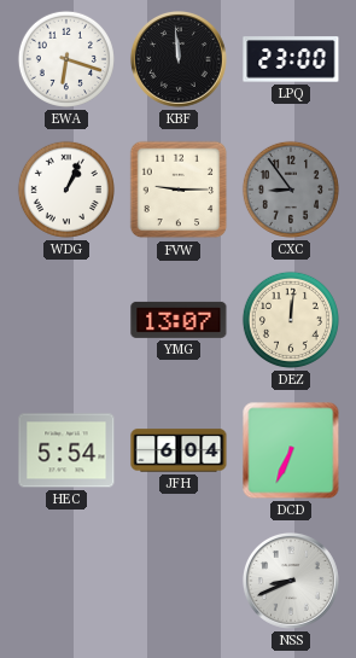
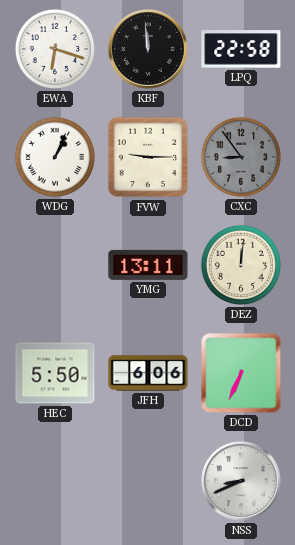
LPQ: 23:00 -> 22:58 (241, 49)
YMG: 13:07 -> 13:11 (148, 265)
HEC: 5:54 -> 5:50 (55, 373)
JFH: 6:04 -> 6:06 (148, 373)
